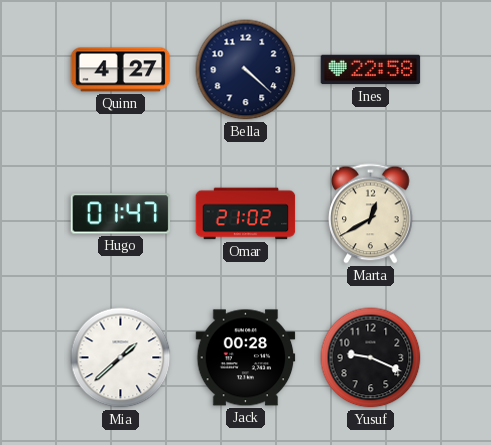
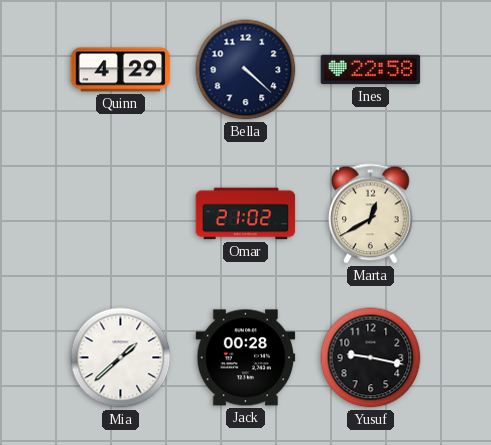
Quinn: 4:27 -> 4:29 (121, 70)
Hugo: 01:47 -> none (121, 214)
Yusuf: 9:19 -> 9:17 (371, 358)
